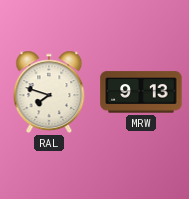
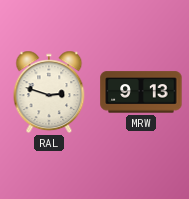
RAL: 7:48 -> 2:48 (49, 92)
